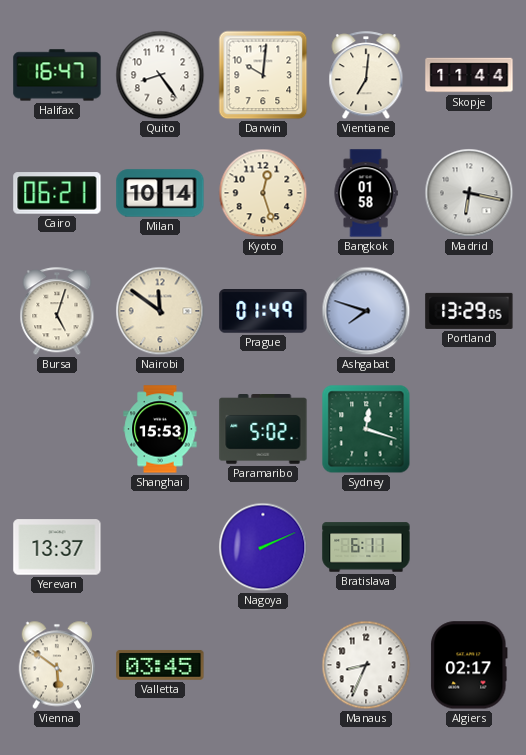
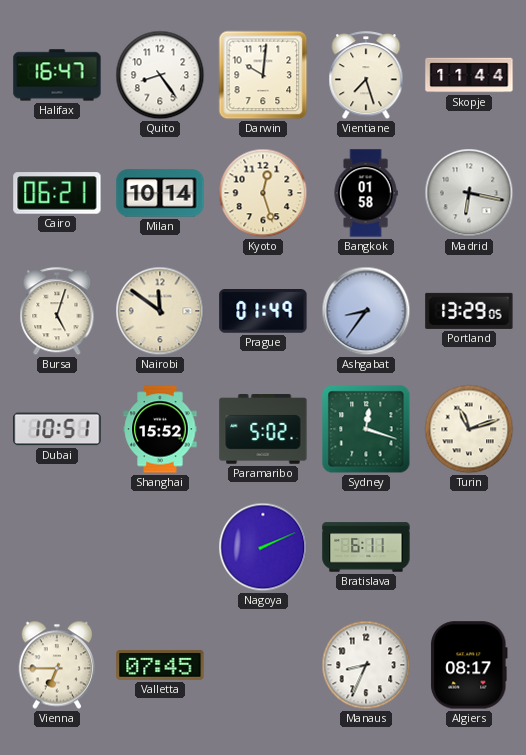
Vientiane: 7:01 -> 7:27 (366, 76)
Ashgabat: 7:48 -> 8:36 (366, 311)
Dubai: none -> 10:51 (57, 429)
Shanghai: 15:53 -> 15:52 (160, 429)
Turin: none -> 11:12 (469, 429)
Yerevan: 13:37 -> none (57, 547)
Vienna: 5:51 -> 6:45 (57, 665)
Valletta: 03:45 -> 07:45 (160, 665)
Algiers: 02:17 -> 08:17 (469, 665)
